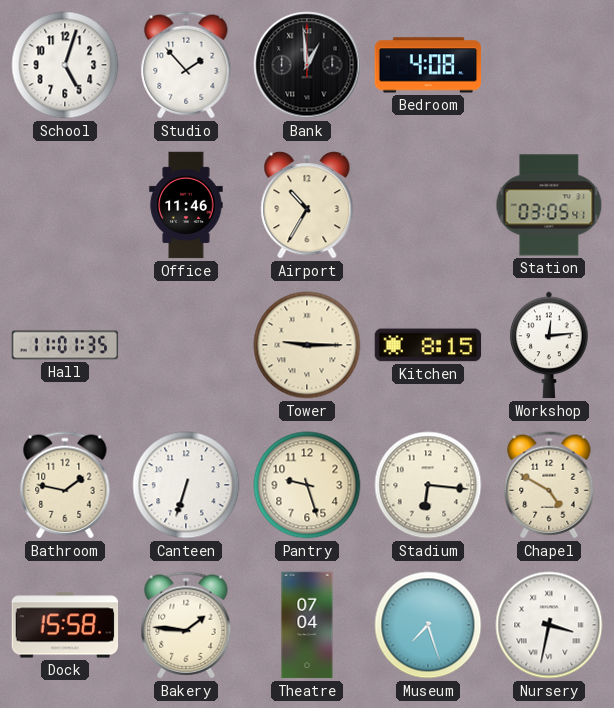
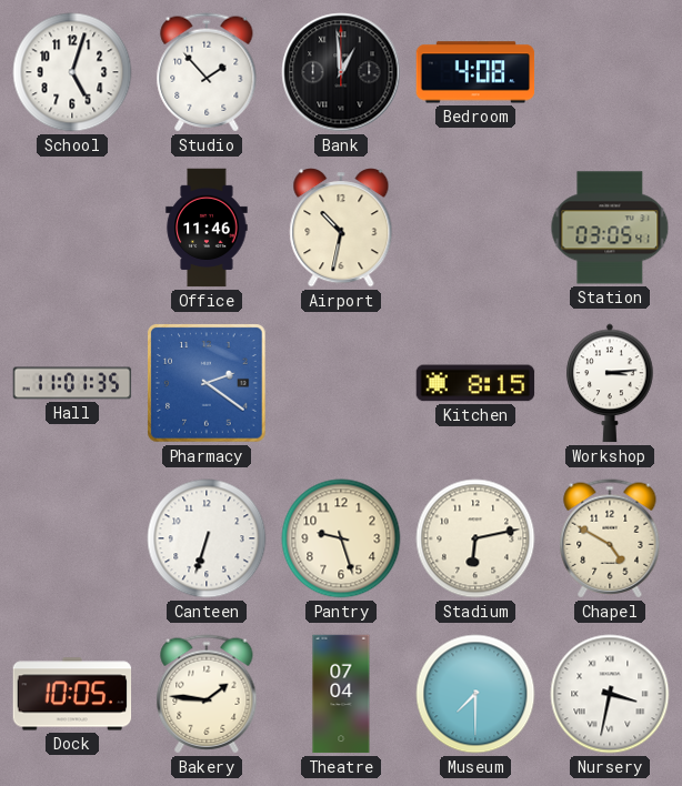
Airport: 10:35 -> 10:32 (341, 228)
Pharmacy: none -> 2:21 (207, 383)
Tower: 9:15 -> none (307, 345)
Workshop: 12:14 -> 3:14 (610, 383)
Bathroom: 1:47 -> none (65, 485)
Stadium: 6:16 -> 6:13 (475, 538)
Dock: 15:58 -> 10:05 (72, 694)
Museum: 7:27 -> 7:30 (475, 694)
